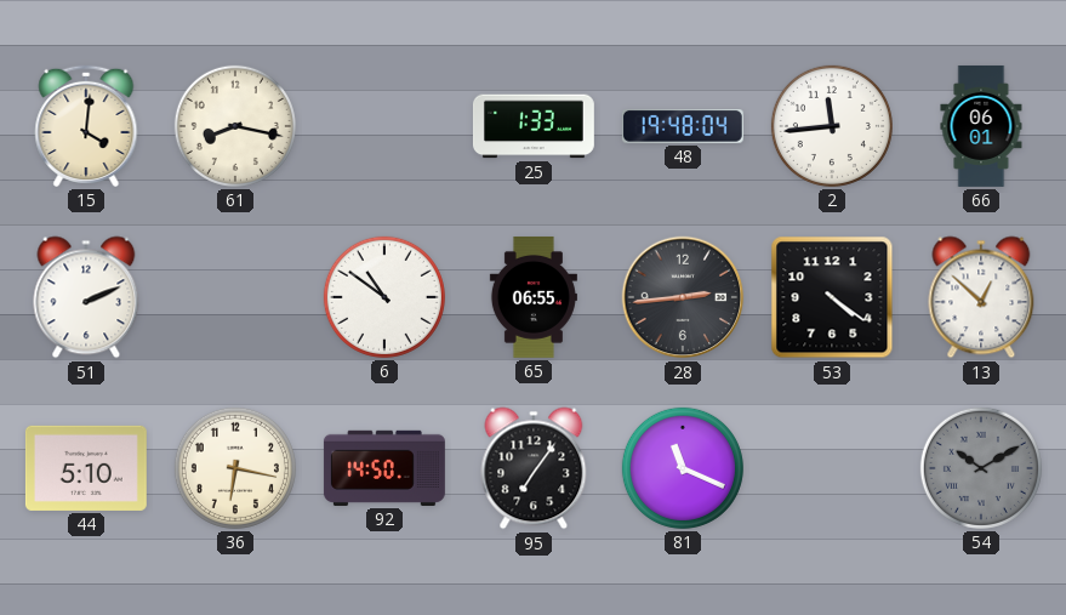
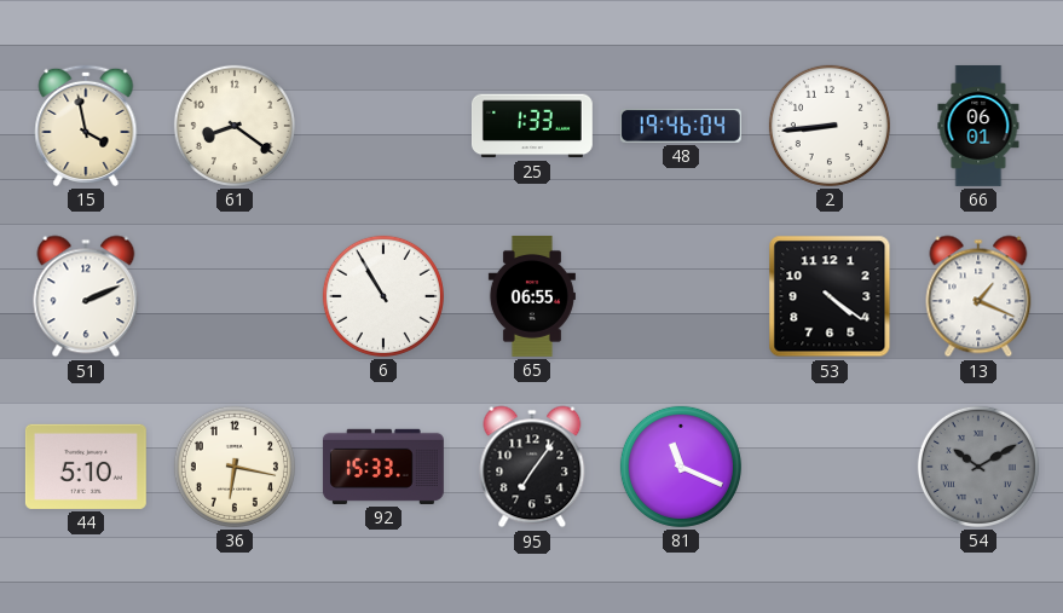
15: 4:01 -> 3:58 (86, 126)
61: 8:17 -> 8:21 (235, 126)
48: 19:48 -> 19:46 (681, 127)
2: 11:44 -> 8:44 (830, 126)
6: 10:51 -> 10:55 (383, 296)
28: 2:44 -> none (683, 297)
13: 12:52 -> 1:19 (978, 296)
92: 14:50 -> 15:33 (383, 467)
